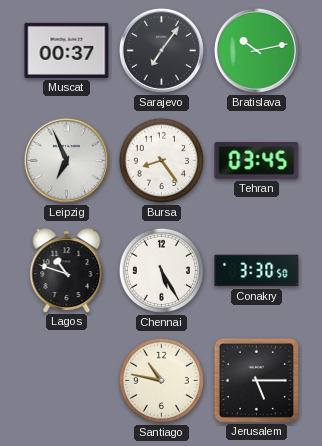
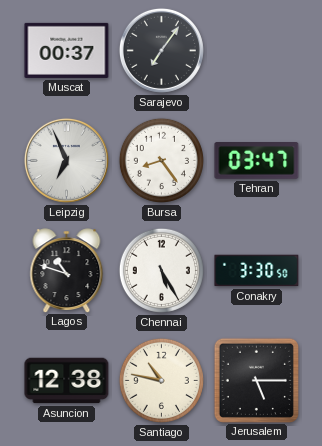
Bratislava: 10:13 -> none (256, 50)
Tehran: 03:45 -> 03:47 (257, 161)
Asuncion: none -> 12:38 (67, 381)
